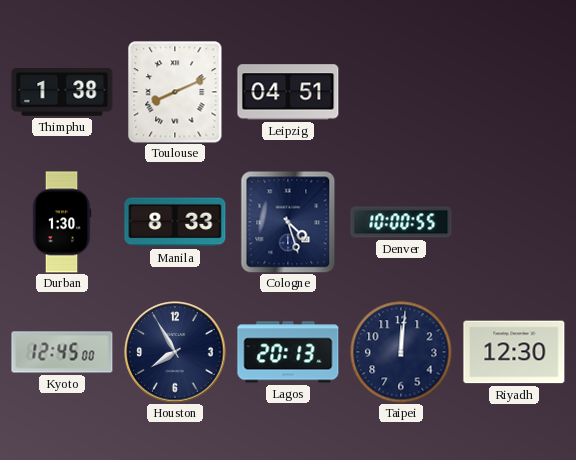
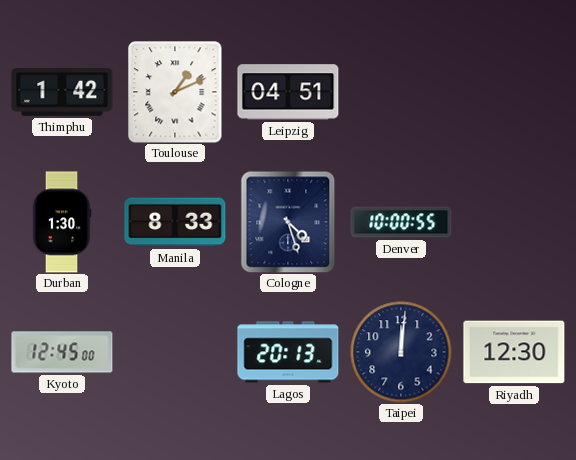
Thimphu: 1:38 -> 1:42 (62, 93)
Toulouse: 8:11 -> 1:11 (175, 92)
Houston: 7:55 -> none (175, 352)
